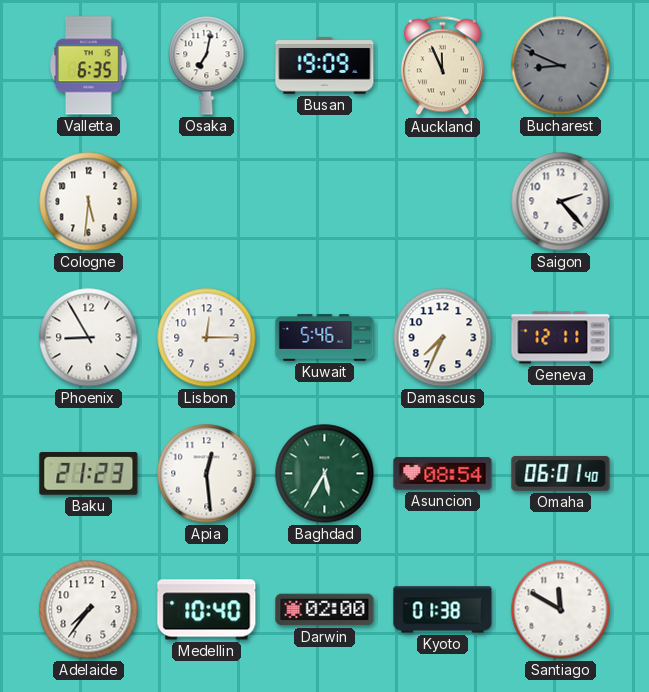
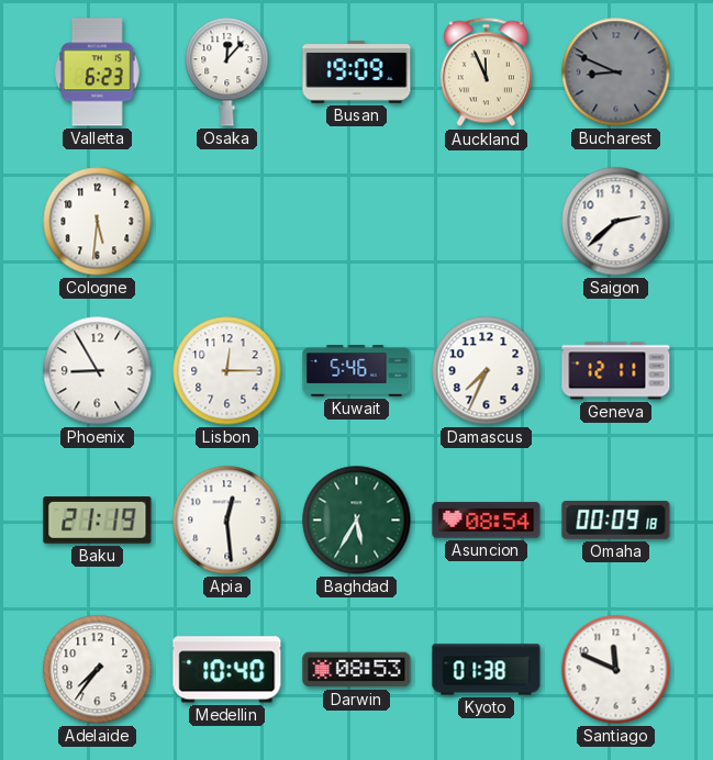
Valletta: 6:35 -> 6:23 (98, 72)
Osaka: 7:02 -> 12:07 (227, 72)
Saigon: 2:23 -> 2:38 (616, 222)
Baku: 21:23 -> 21:19 (98, 521)
Omaha: 06:01 -> 00:09 (616, 519)
Darwin: 02:00 -> 08:53 (357, 670)
Santiago: 11:50 -> 11:49 (616, 670)
